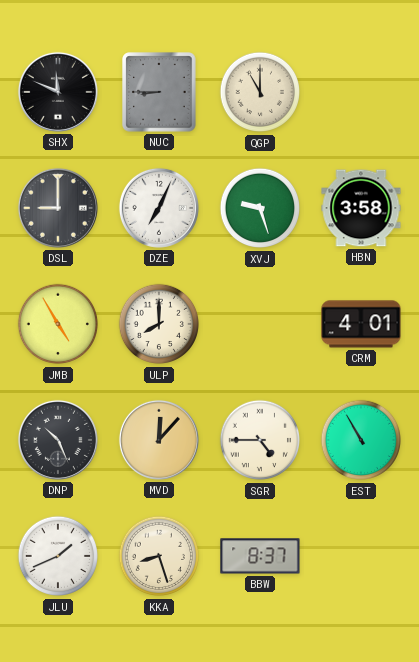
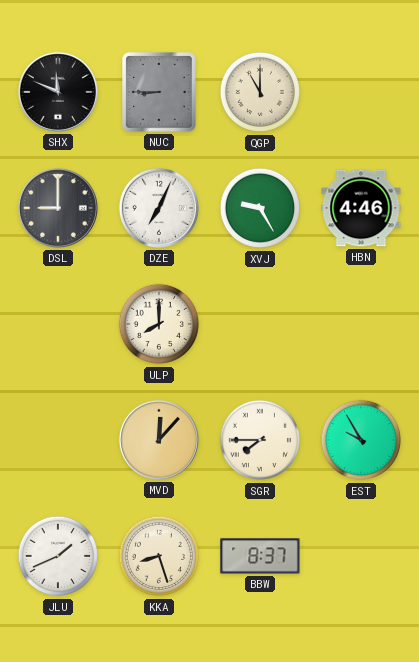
XVJ: 9:27 -> 9:25 (260, 208)
HBN: 3:58 -> 4:46 (361, 208)
JMB: 4:55 -> none (58, 324)
CRM: 4:01 -> none (361, 324)
DNP: 10:26 -> none (58, 440)
SGR: 4:45 -> 7:45 (260, 440)
EST: 10:55 -> 9:55 (361, 440)
